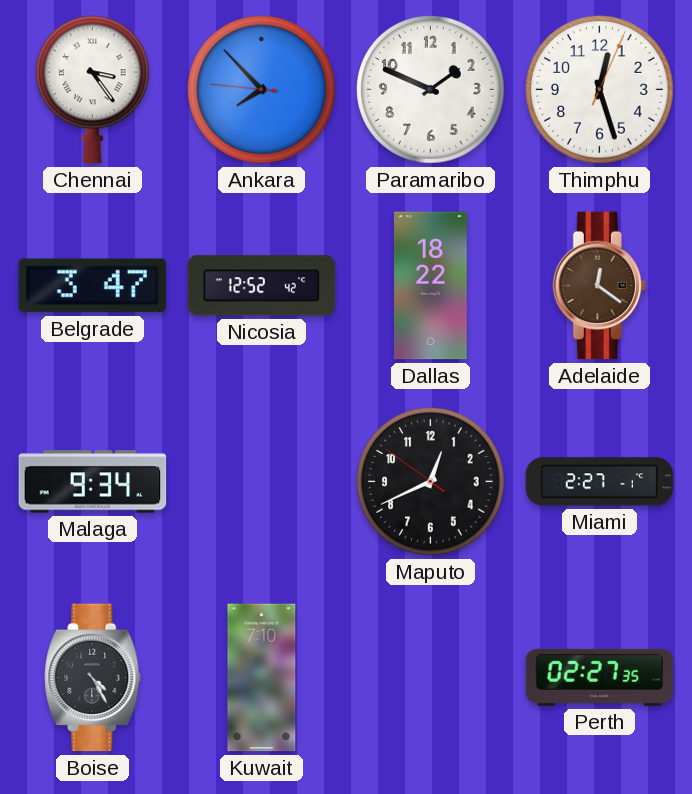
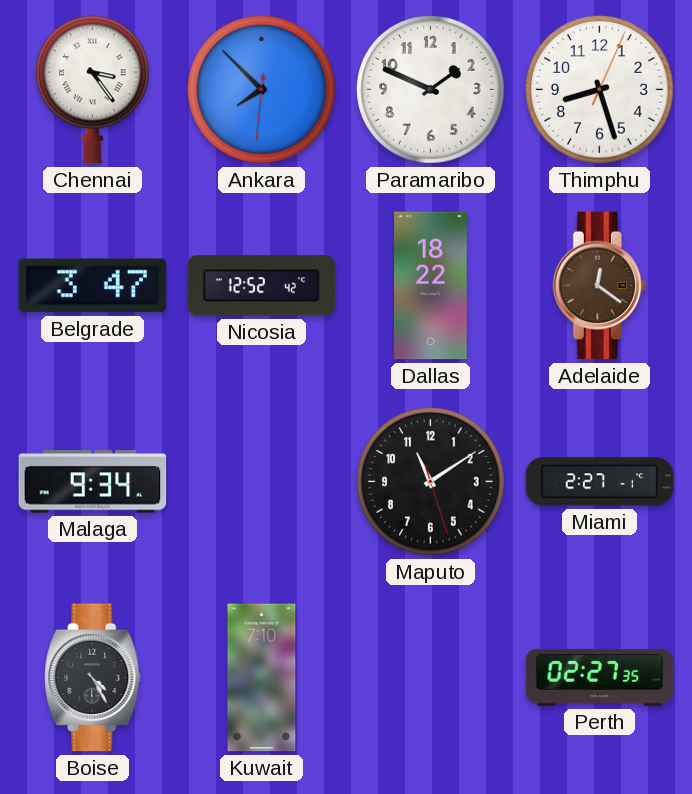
Ankara: 7:52:46 -> 7:52:31 (262, 90)
Thimphu: 12:27 -> 8:27 (600, 90)
Maputo: 12:40 -> 11:09 (431, 482)
